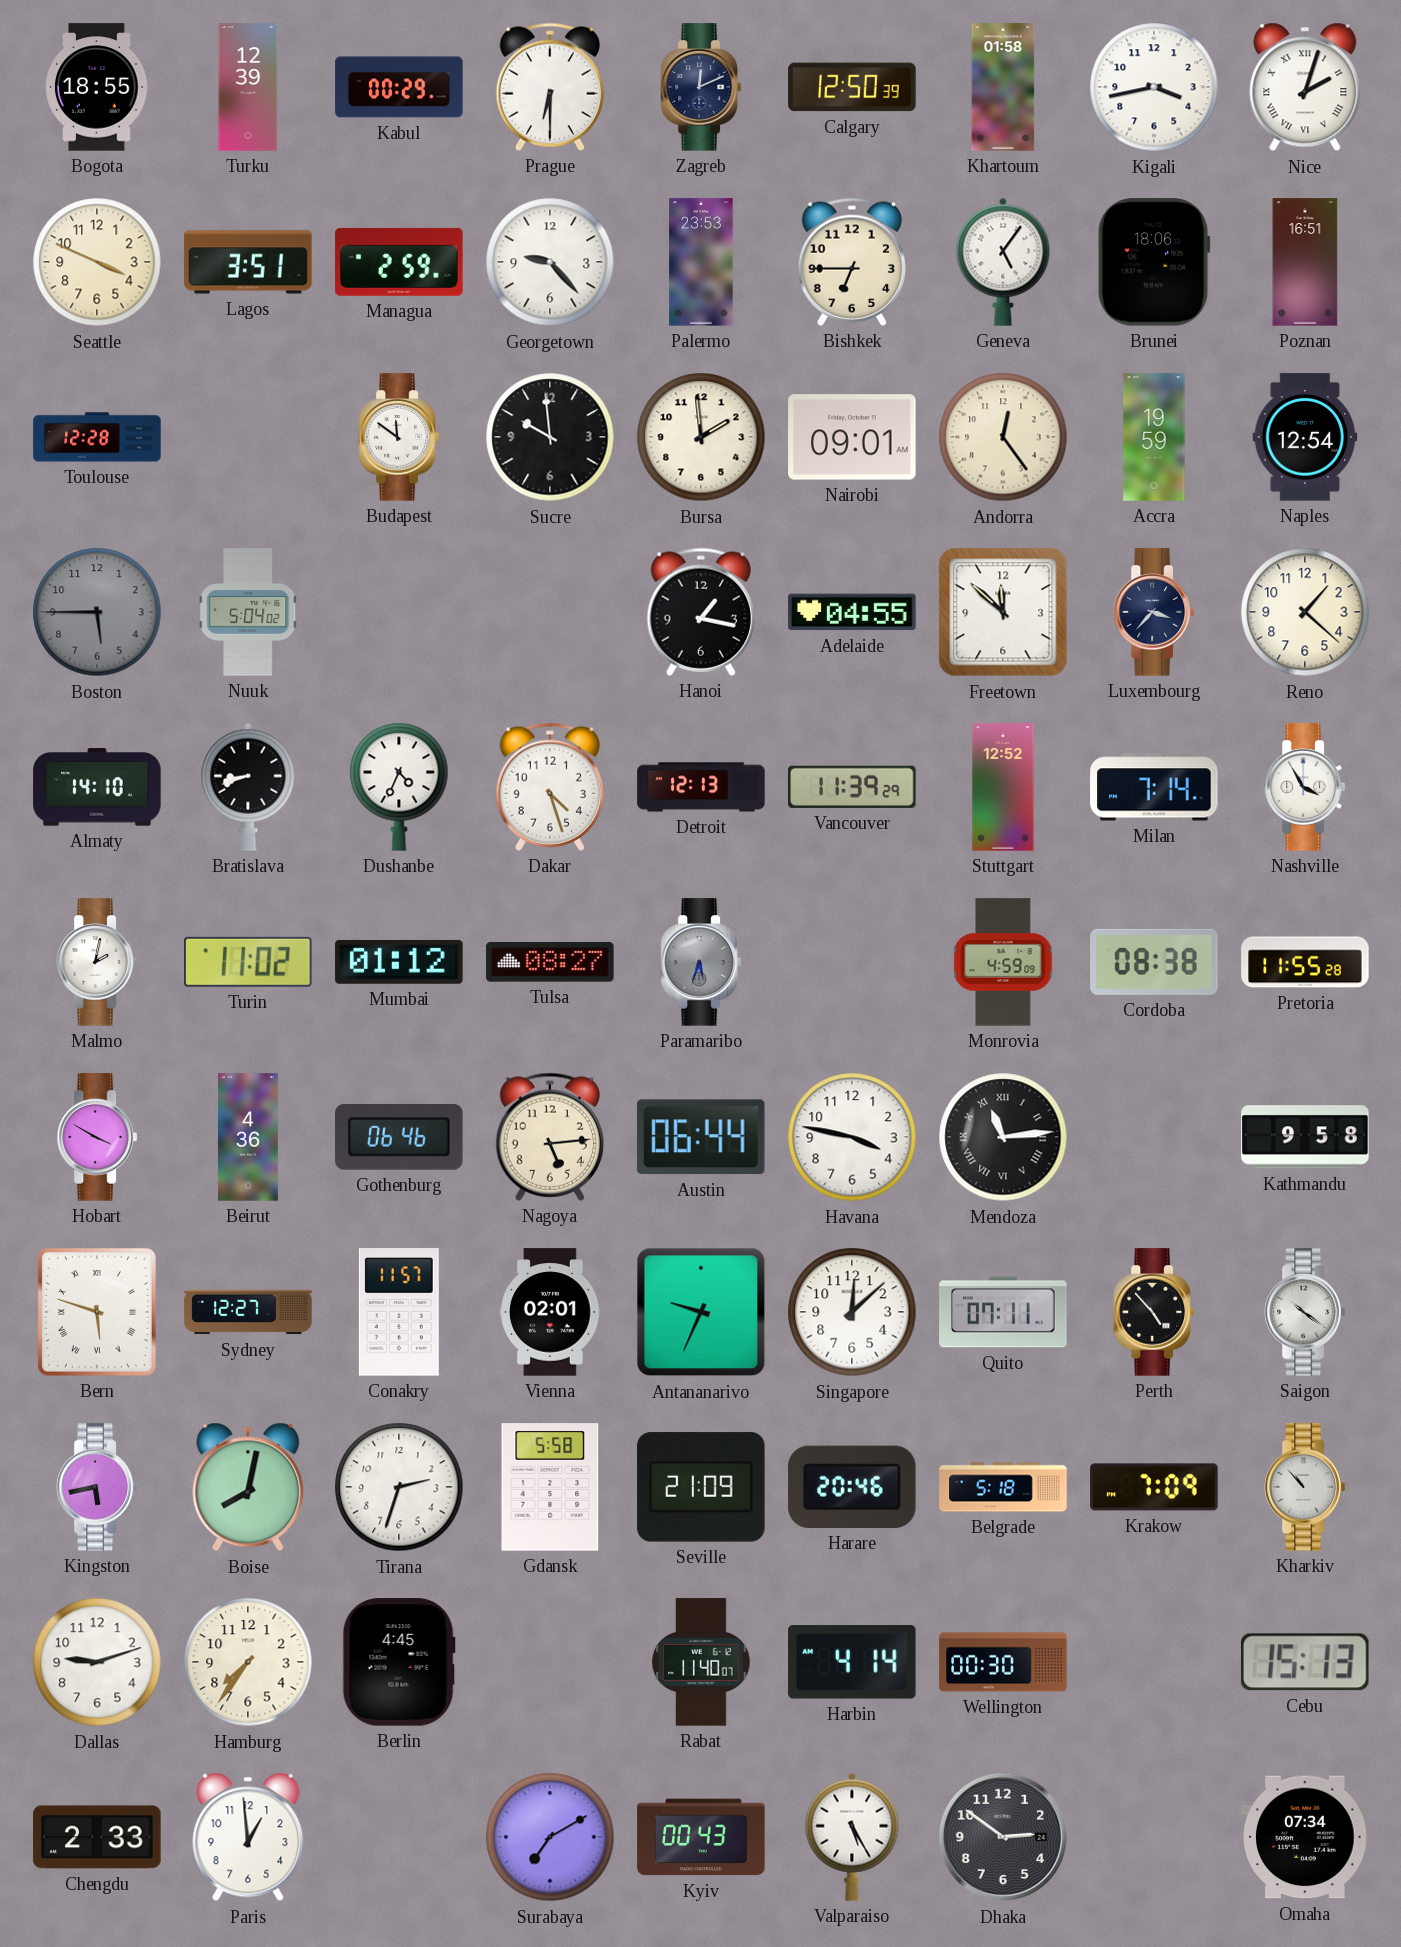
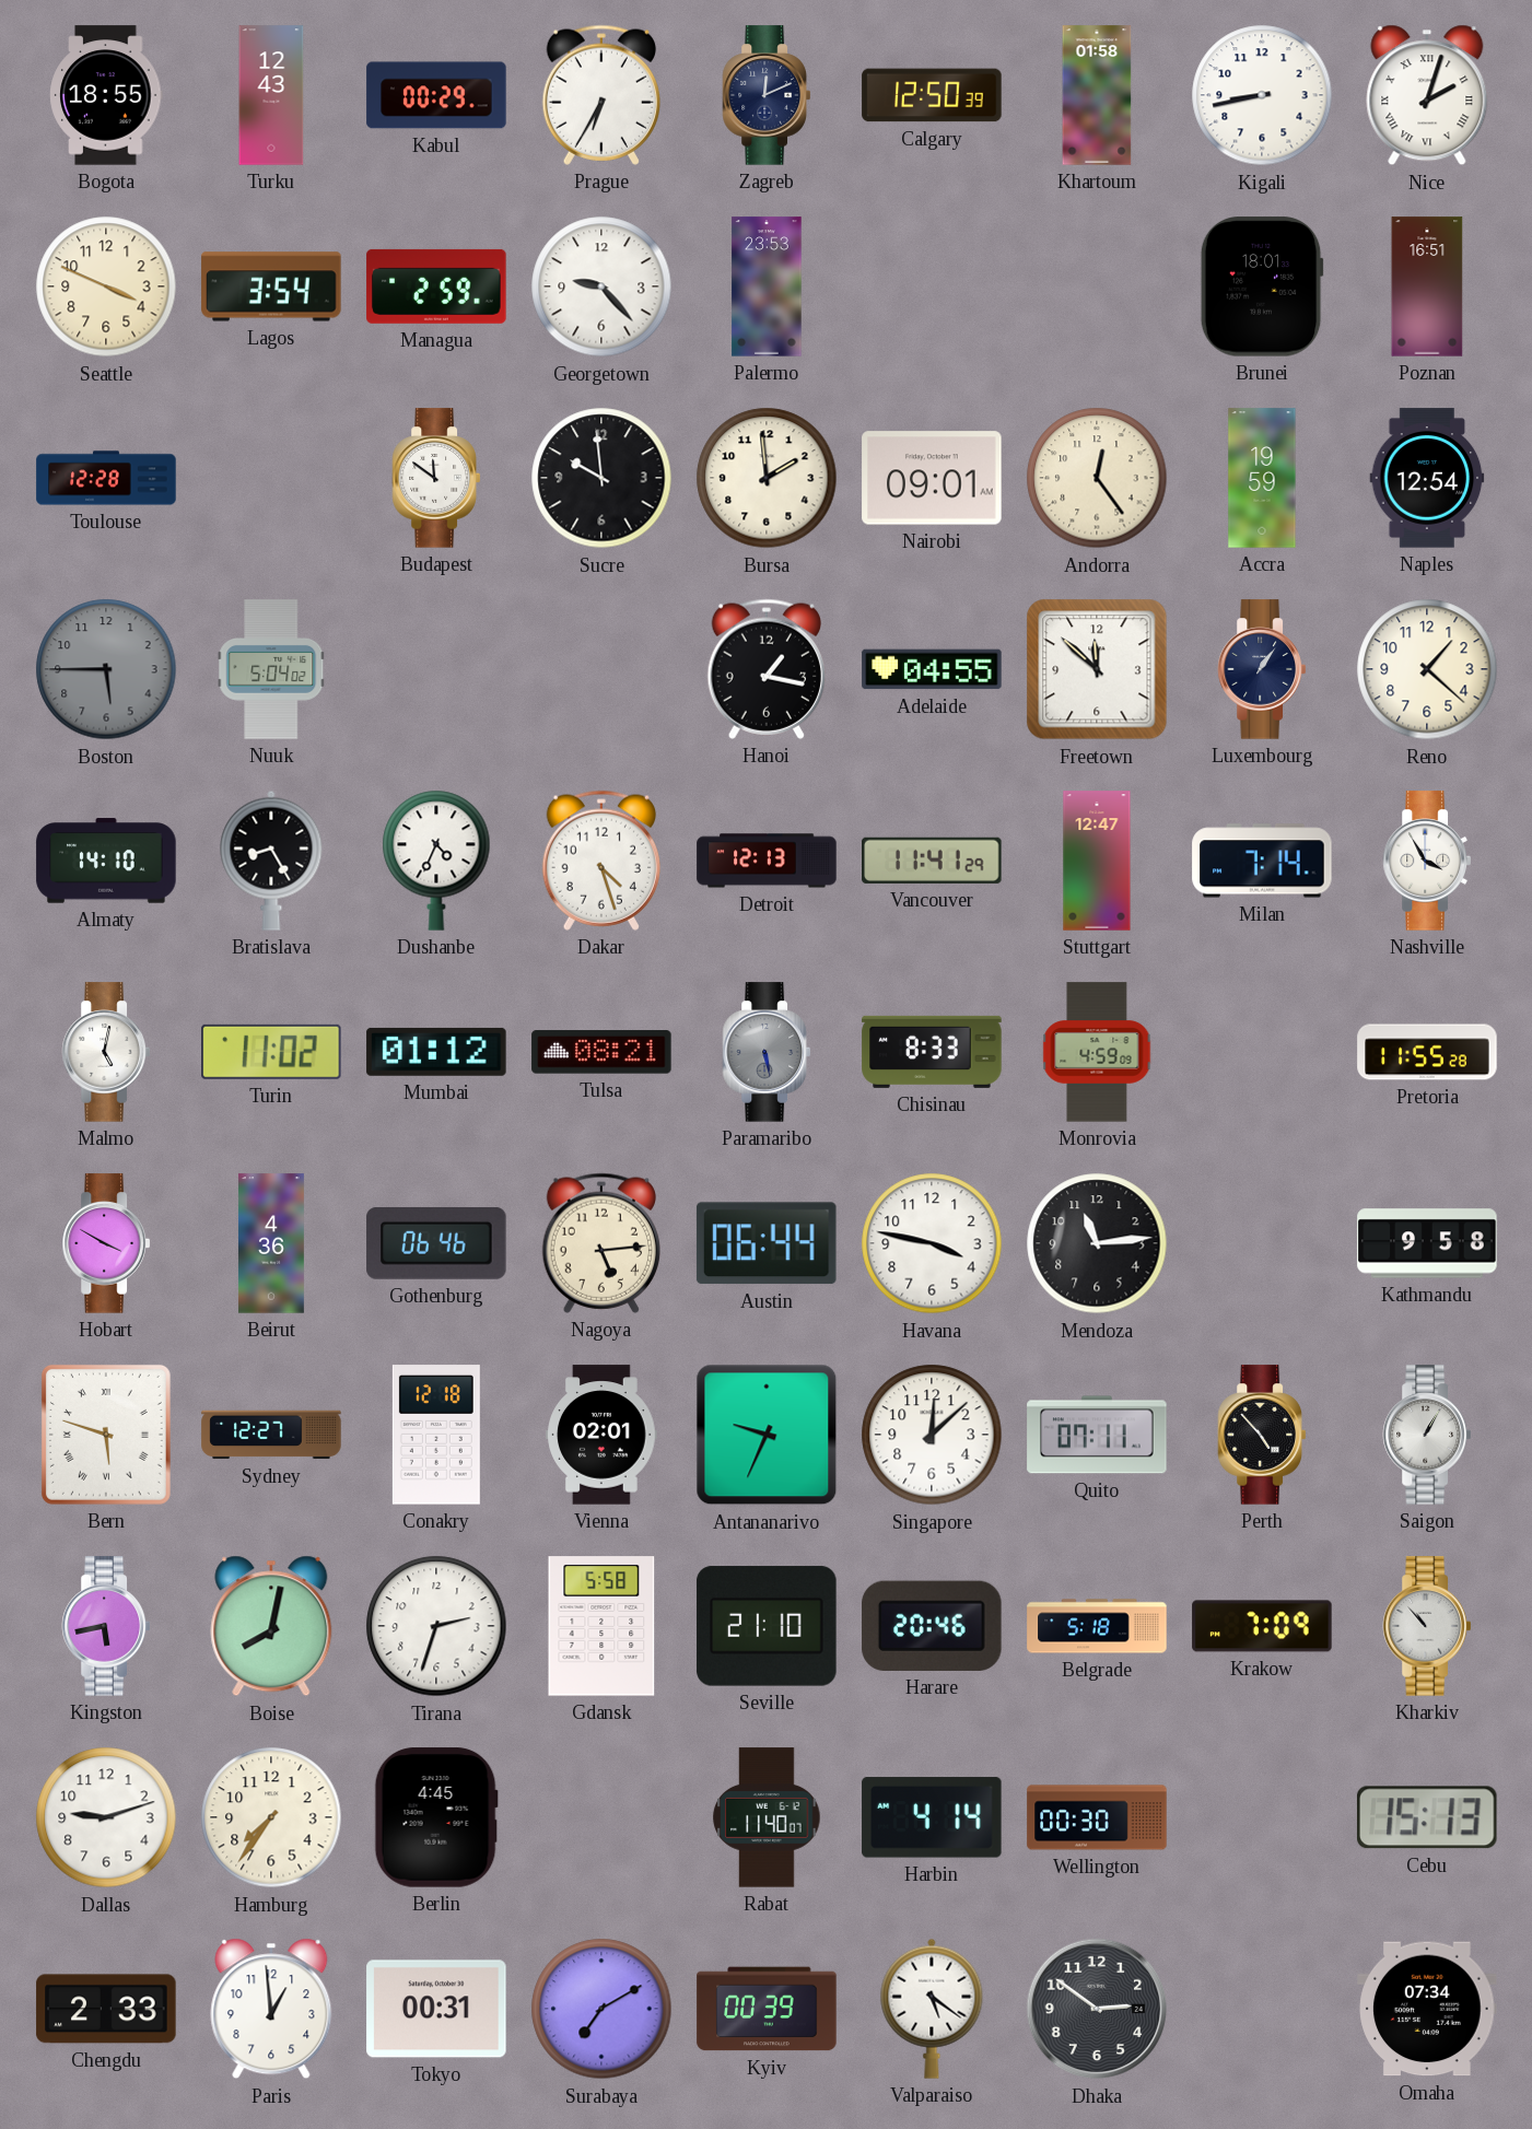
Turku: 12:39 -> 12:43 (271, 95)
Prague: 6:30 -> 6:35 (600, 95)
Kigali: 3:43 -> 8:43 (1262, 95)
Lagos: 3:51 -> 3:54 (271, 286)
Bishkek: 6:45 -> none (851, 262)
Geneva: 5:06 -> none (1003, 262)
Brunei: 18:06 -> 18:01 (1262, 286)
Luxembourg: 3:37 -> 1:06 (1262, 669)
Bratislava: 8:42 -> 8:25 (271, 861)
Vancouver: 11:39 -> 11:41 (932, 861)
Stuttgart: 12:52 -> 12:47 (1097, 861)
Malmo: 2:02 -> 5:02 (106, 1052)
Tulsa: 08:27 -> 08:21 (601, 1052)
Paramaribo: 5:33 -> 5:28 (767, 1052)
Chisinau: none -> 8:33 (932, 1052)
Cordoba: 08:38 -> none (1154, 962)
Mendoza numerals: Roman -> Arabic (1097, 1243)
Conakry: 11:57 -> 12:18 (436, 1435)
Saigon: 10:21 -> 1:05 (1427, 1435)
Seville: 21:09 -> 21:10 (767, 1626)
Tokyo: none -> 00:31 (436, 2009)
Kyiv: 00:43 -> 00:39 (767, 2009)
Valparaiso: 5:25 -> 5:21 (932, 2009)
